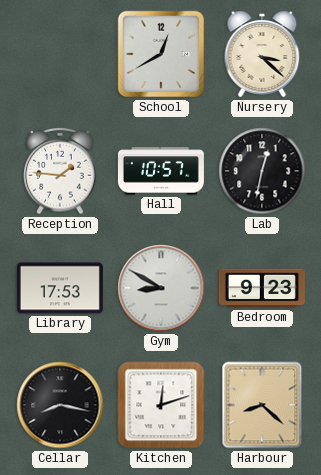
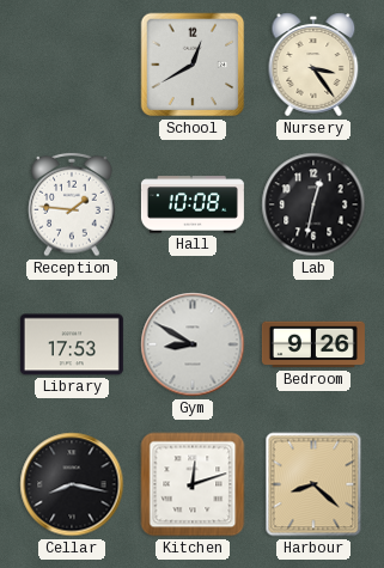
Nursery: 3:22 -> 3:24 (313, 65)
Hall: 10:57 -> 10:08 (193, 204)
Bedroom: 9:23 -> 9:26 (313, 344)
